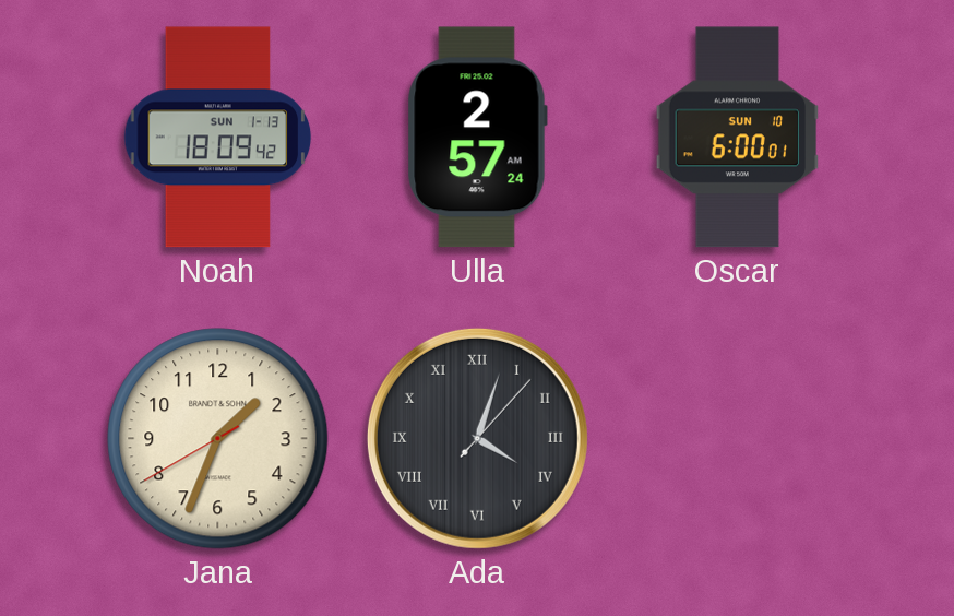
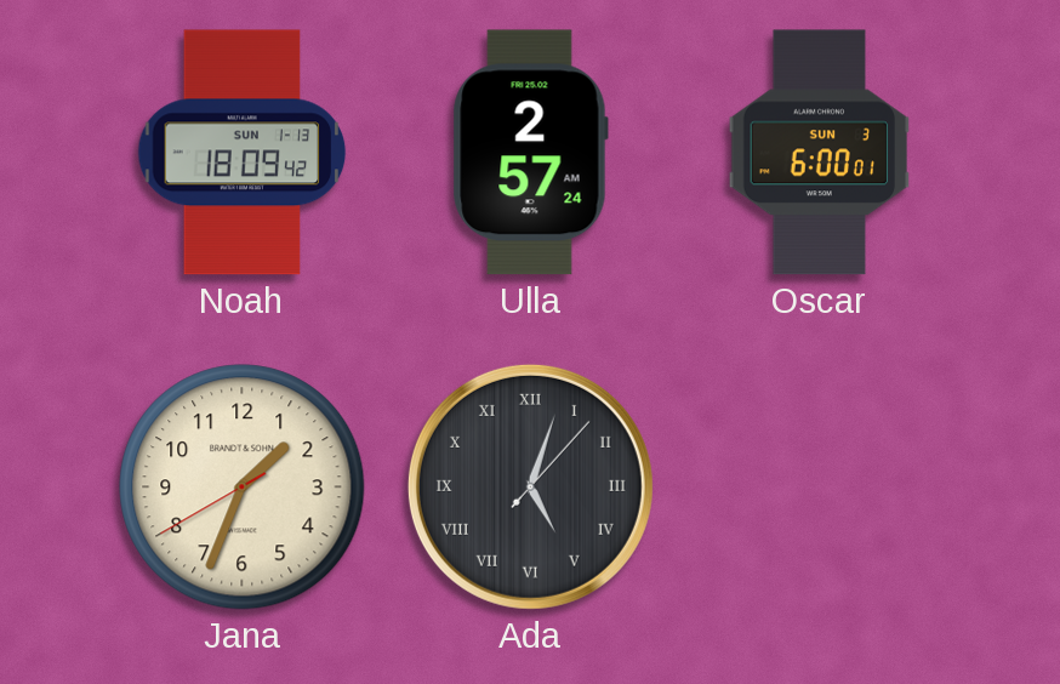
Oscar date: SUN 10 -> SUN 3 (820, 153)
Ada: 4:03 -> 5:03 (530, 486)
